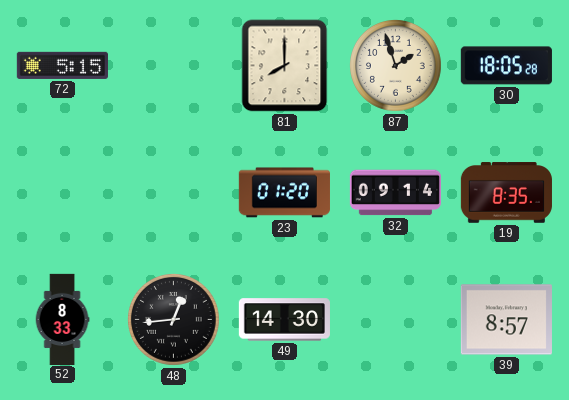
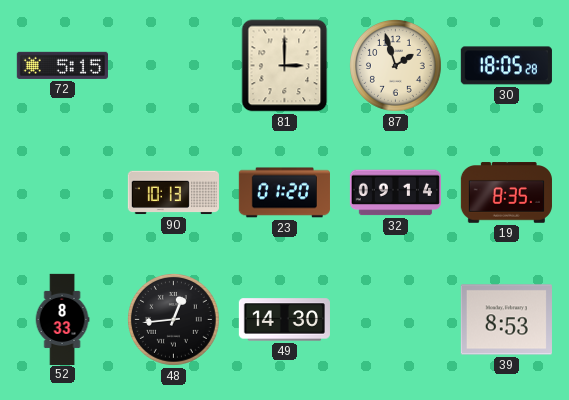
81: 8:00 -> 3:00 (285, 66)
90: none -> 10:13 (173, 193)
39: 8:57 -> 8:53 (506, 320)
